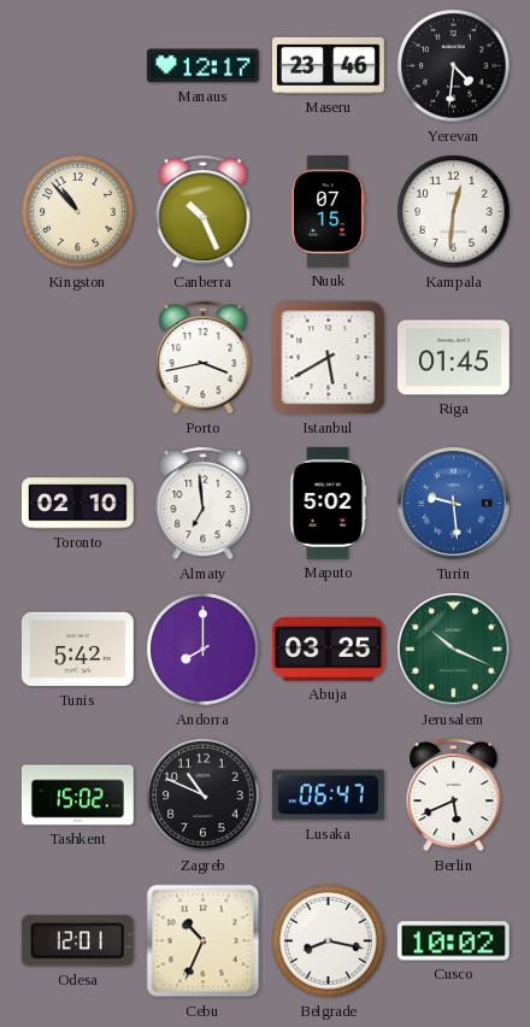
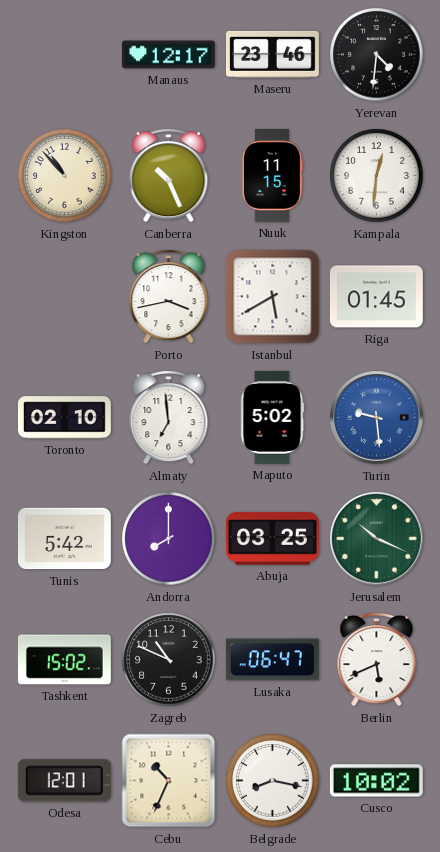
Nuuk: 07:15 -> 11:15 (272, 175)
